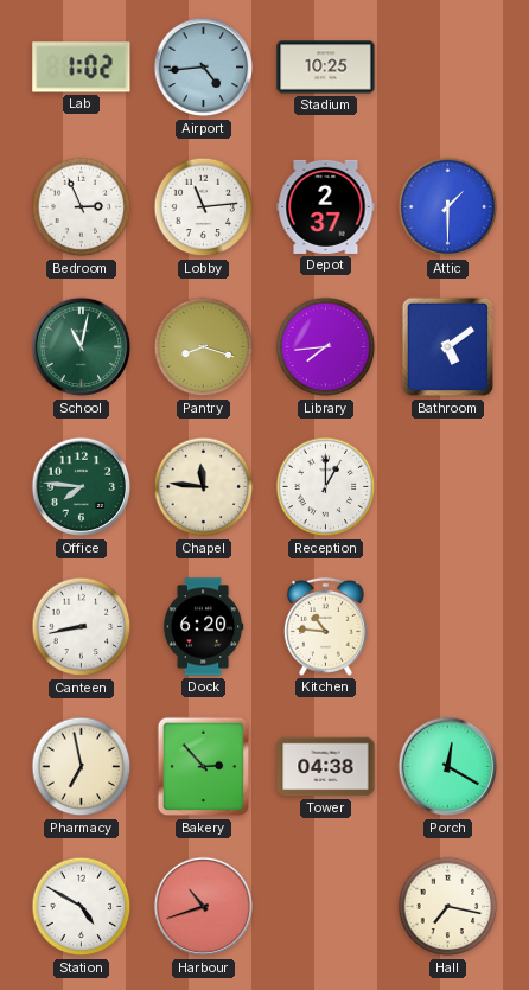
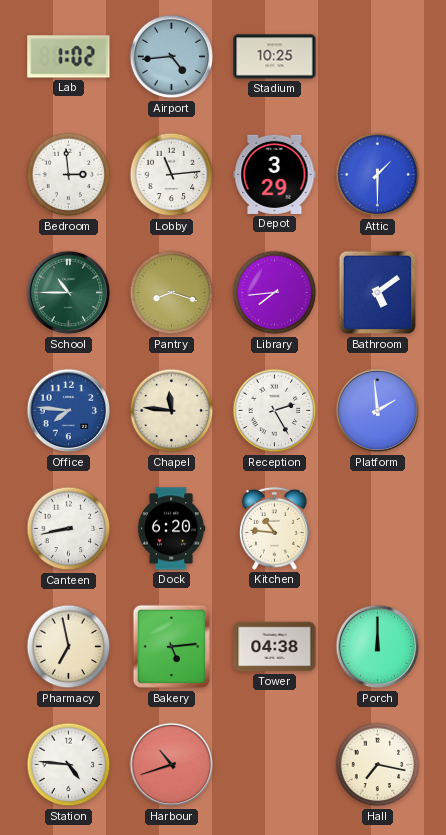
Bedroom: 2:56 -> 2:59 (69, 175)
Depot: 2:37 -> 3:29 (275, 174)
School: 11:02 -> 10:45 (69, 293)
Office dial: green -> blue (69, 411)
Reception: 1:00 -> 2:25 (275, 411)
Platform: none -> 1:59 (378, 411)
Bakery: 2:53 -> 5:14 (171, 647)
Porch: 12:20 -> 12:00 (378, 647)
Station: 4:50 -> 4:46 (69, 765)
